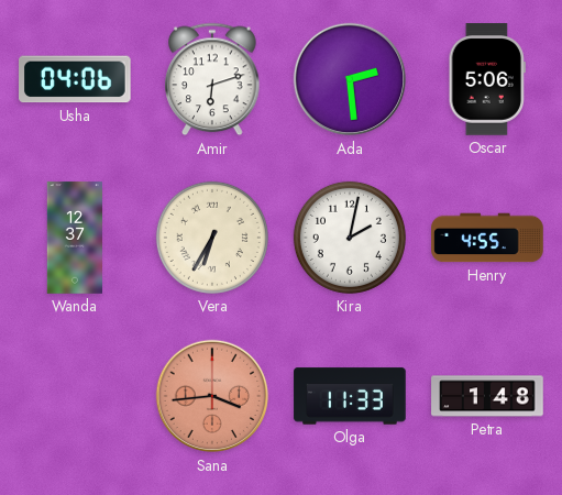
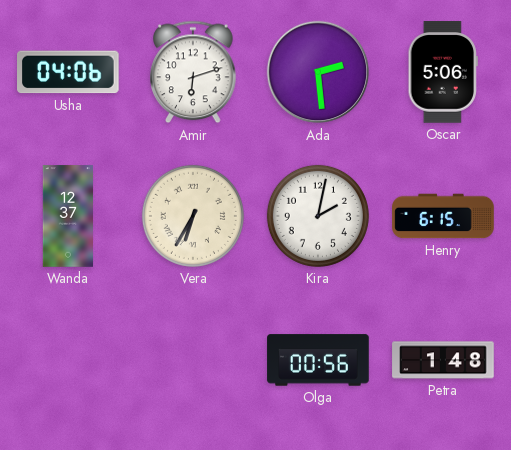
Henry: 4:55 -> 6:15 (443, 216)
Sana: 3:44 -> none (212, 396)
Olga: 11:33 -> 00:56 (318, 360)
